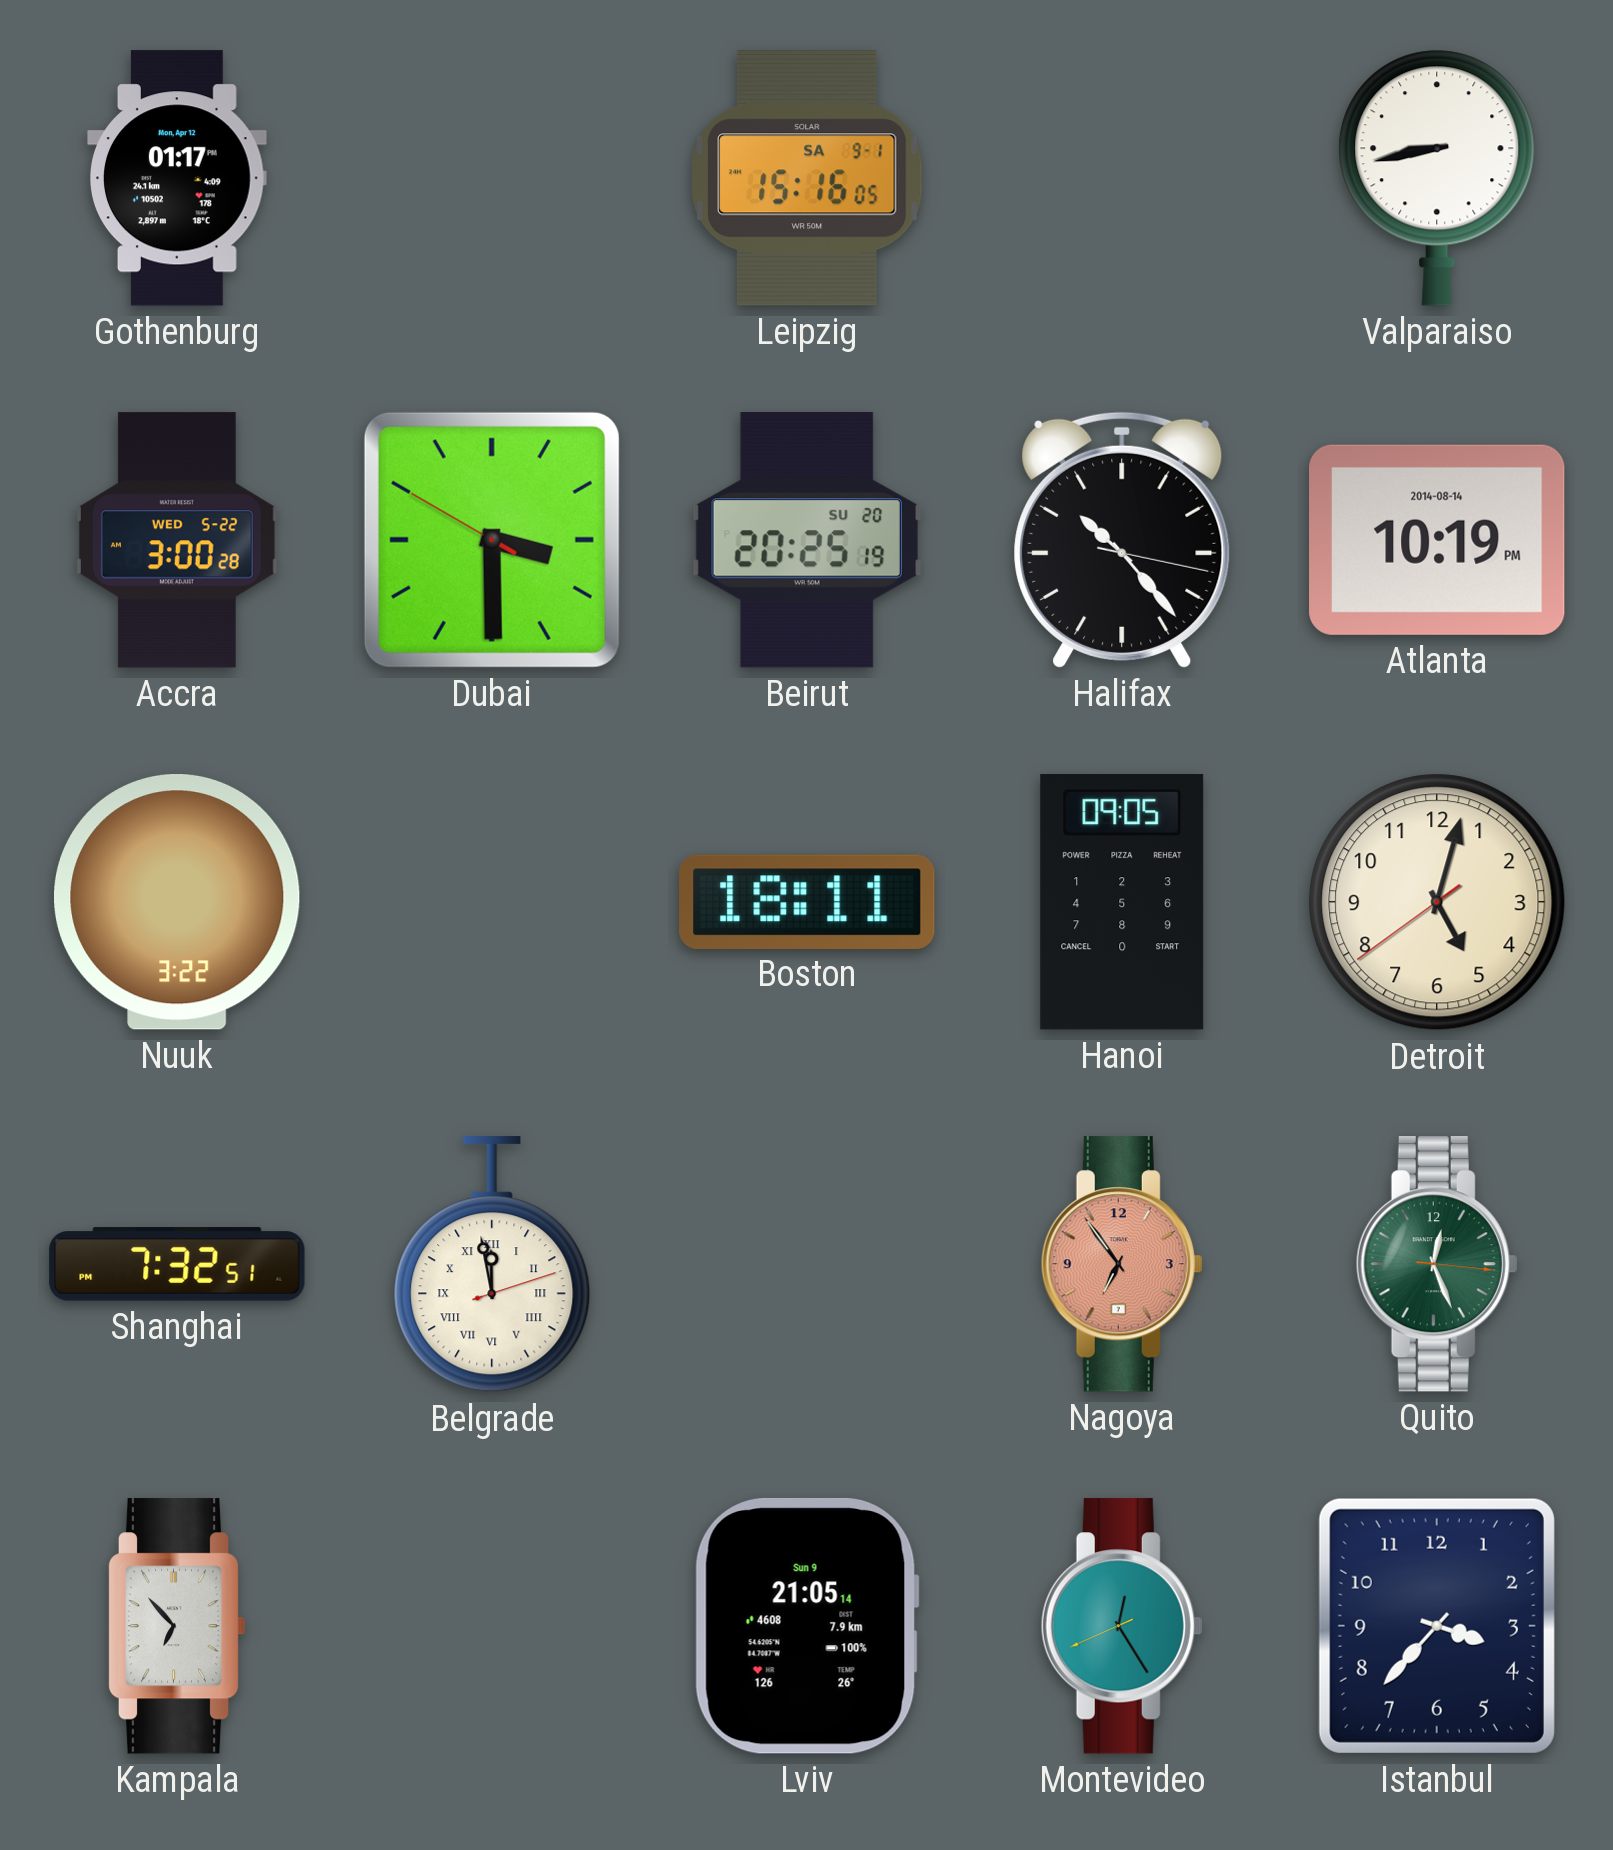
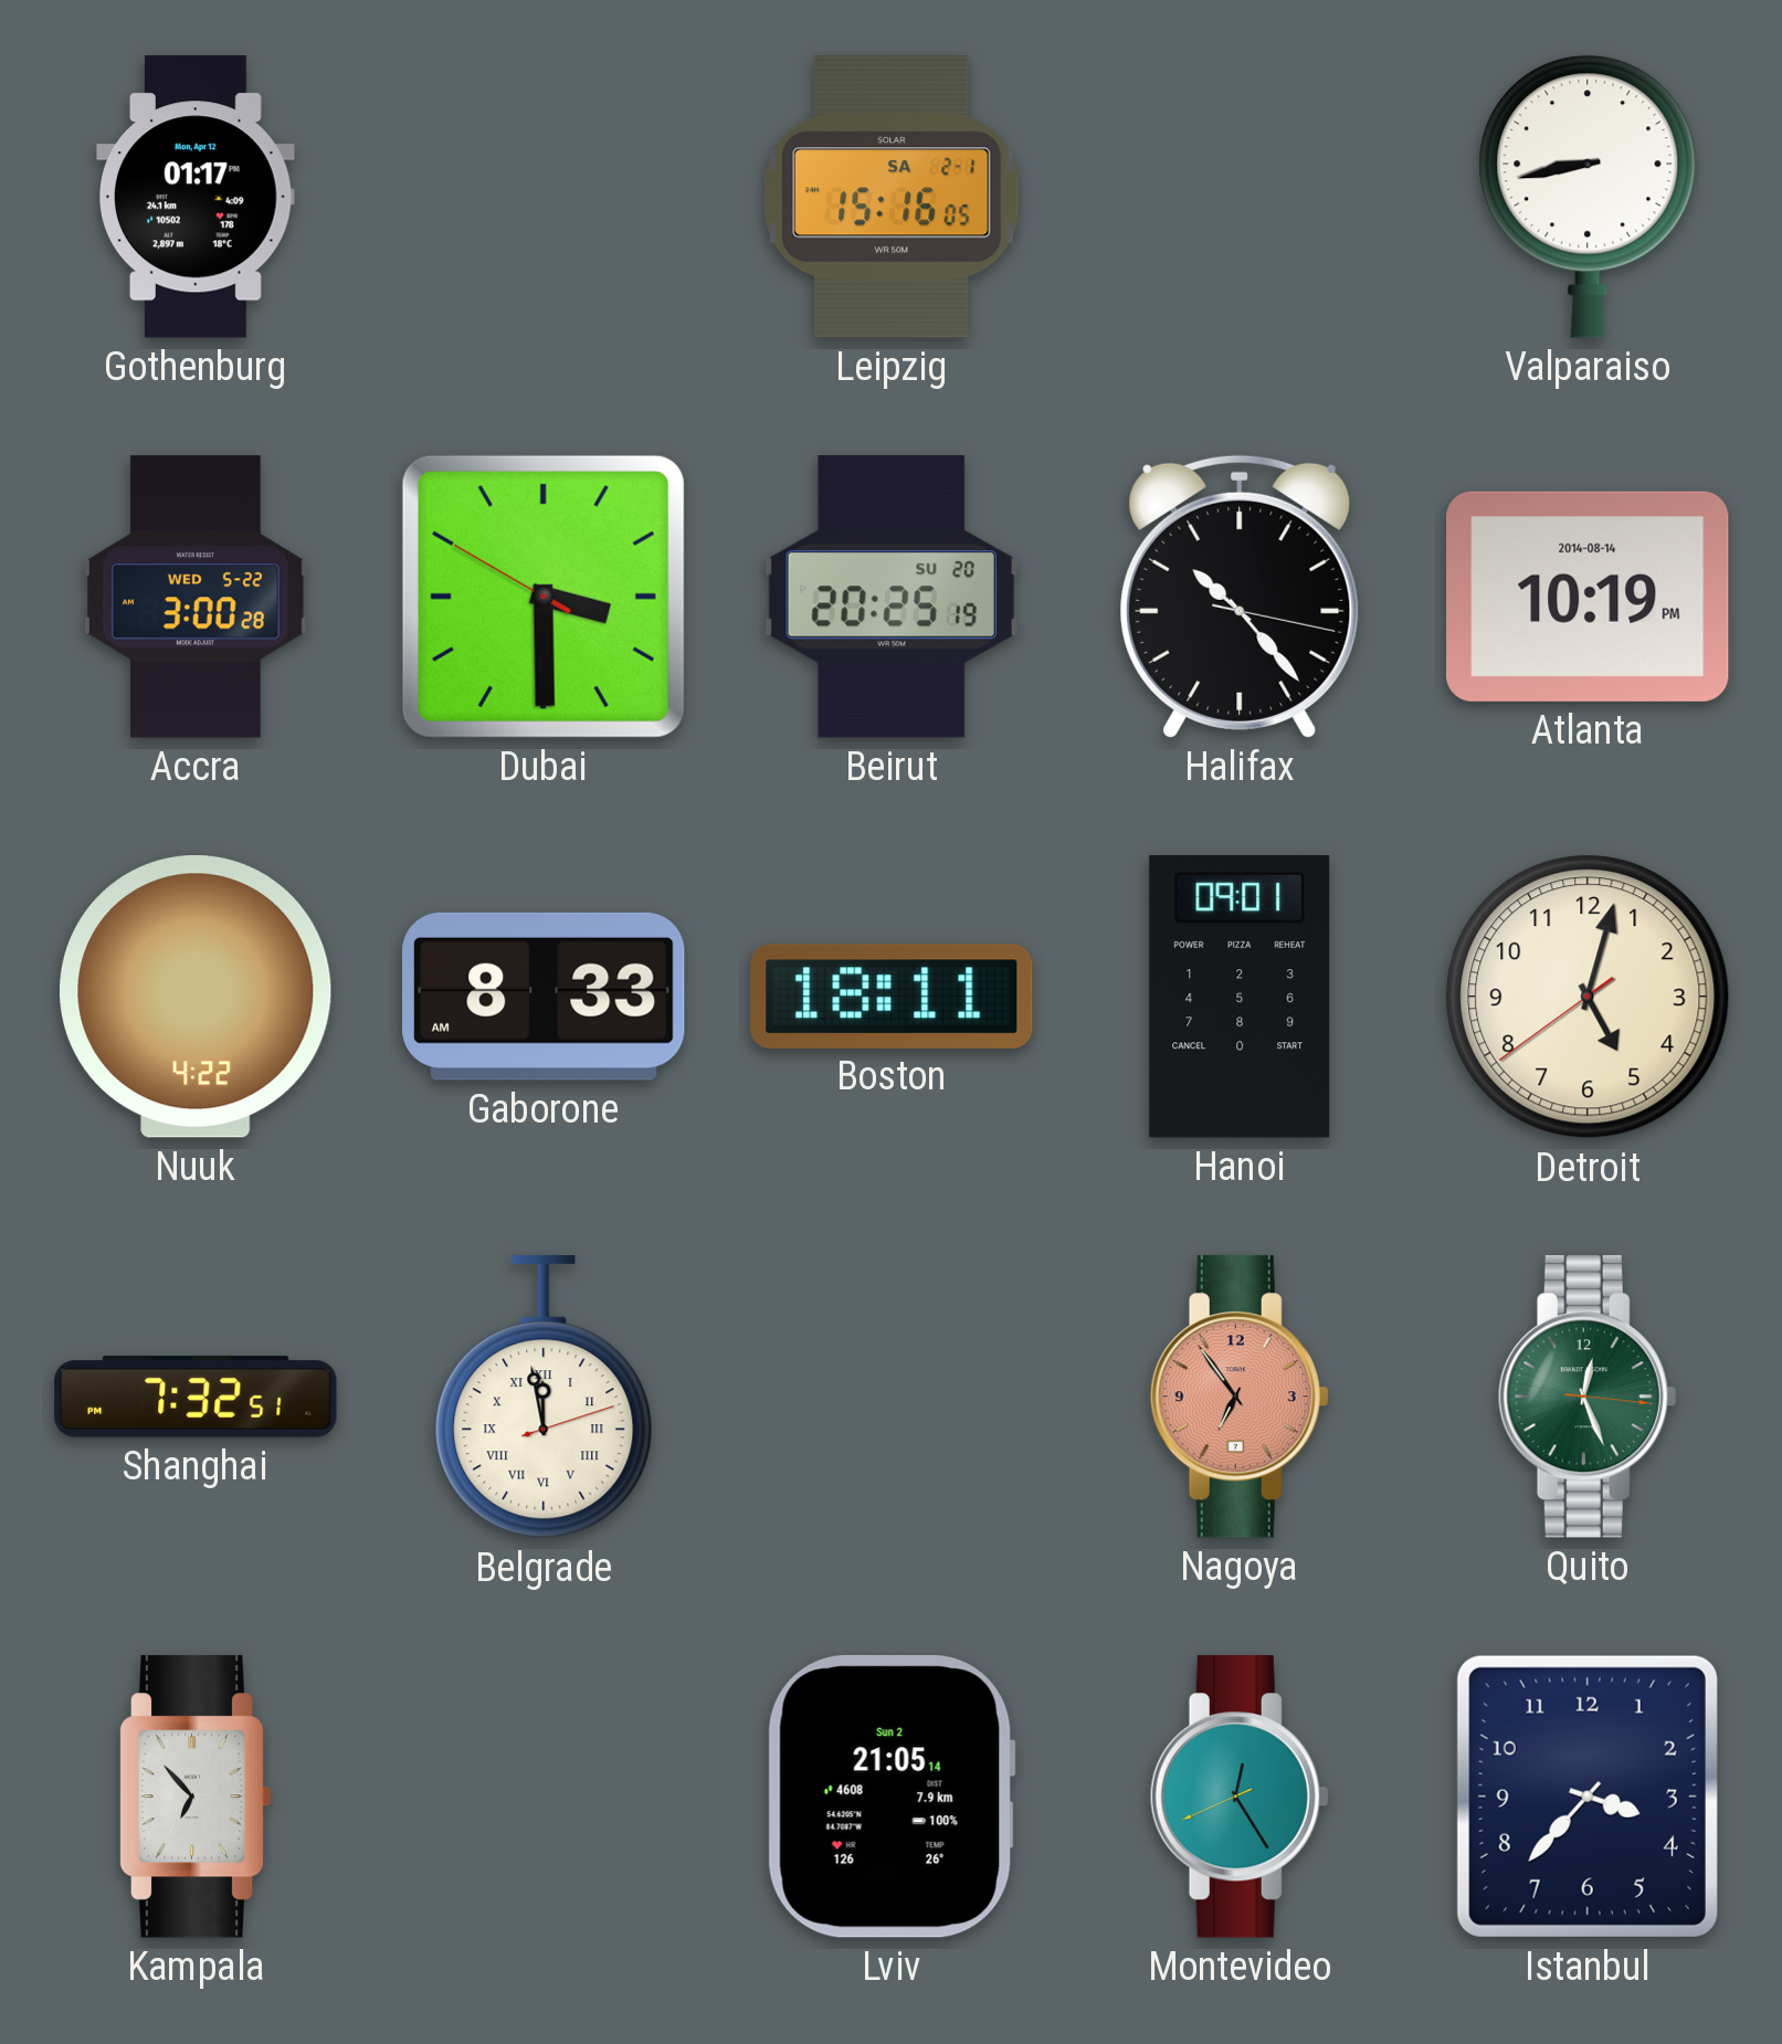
Leipzig date: SA 9-1 -> SA 2-1 (893, 198)
Nuuk: 3:22 -> 4:22 (197, 997)
Gaborone: none -> 8:33 (544, 997)
Hanoi: 09:05 -> 09:01 (1240, 997)
Lviv date: Sun 9 -> Sun 2 (892, 1797)
